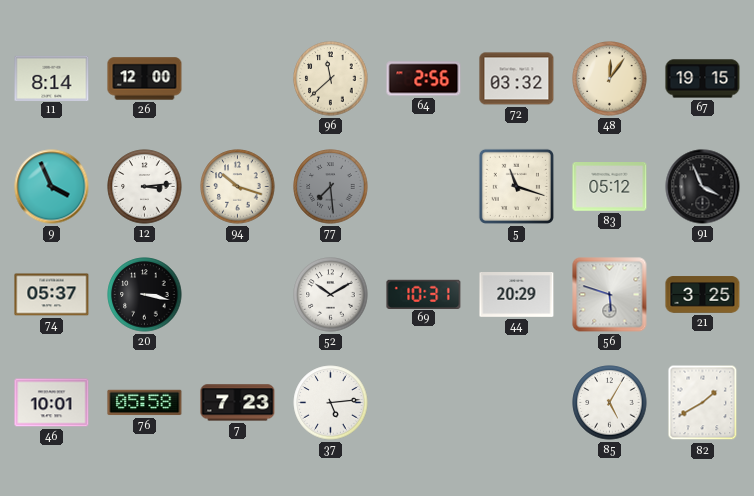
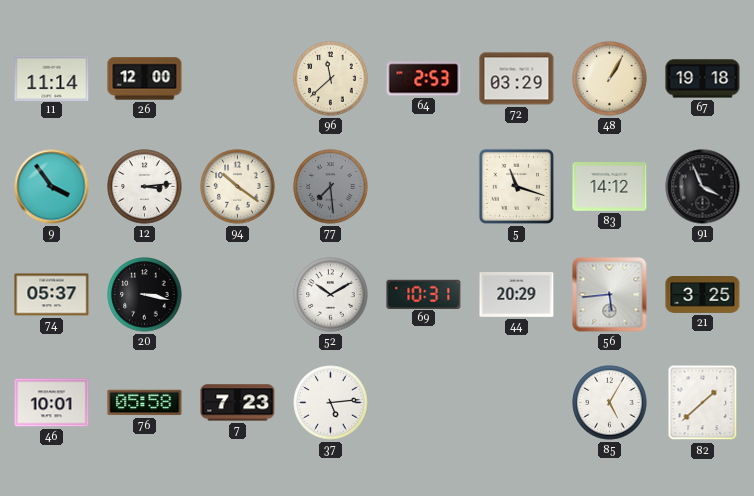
11: 8:14 -> 11:14 (52, 78)
64: 2:56 -> 2:53 (424, 79)
72: 03:32 -> 03:29 (517, 79)
48: 12:06 -> 1:05 (610, 79)
67: 19:15 -> 19:18 (703, 79)
9: 3:56 -> 3:54 (52, 187)
94: 10:18 -> 10:21 (238, 187)
83: 05:12 -> 14:12 (610, 187)
56: 5:48 -> 5:44 (610, 295)
82: 1:40 -> 1:38 (703, 403)
